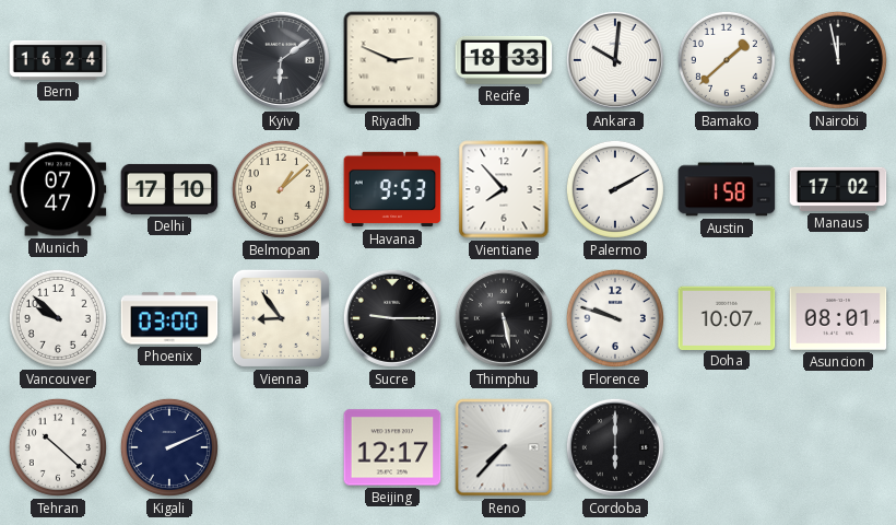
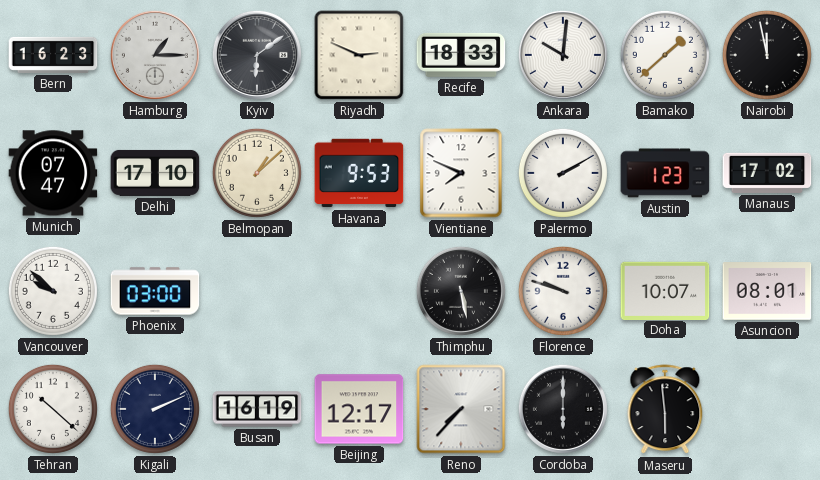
Bern: 16:24 -> 16:23 (53, 55)
Hamburg: none -> 1:15 (155, 55)
Vientiane: 7:53 -> 7:49 (461, 173)
Austin: 1:58 -> 1:23 (665, 173)
Vienna: 8:54 -> none (281, 318)
Sucre: 9:15 -> none (392, 318)
Busan: none -> 16:19 (257, 409)
Maseru: none -> 5:59 (665, 410)
